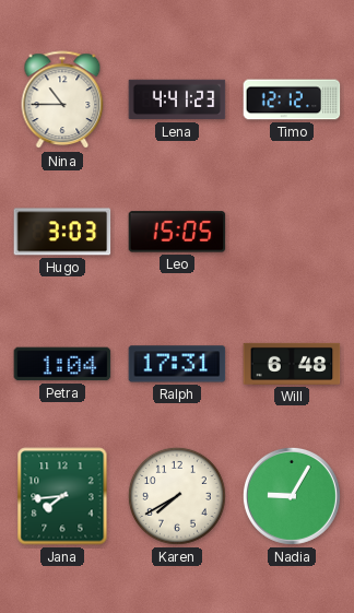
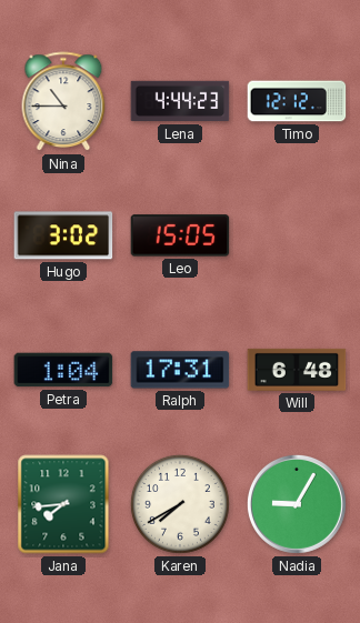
Lena: 4:41 -> 4:44 (180, 101)
Hugo: 3:03 -> 3:02 (63, 235)
